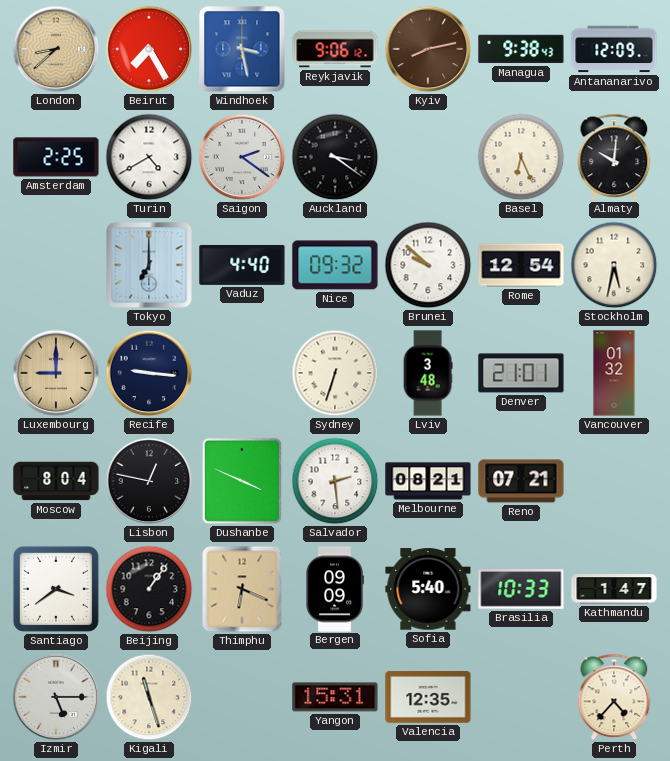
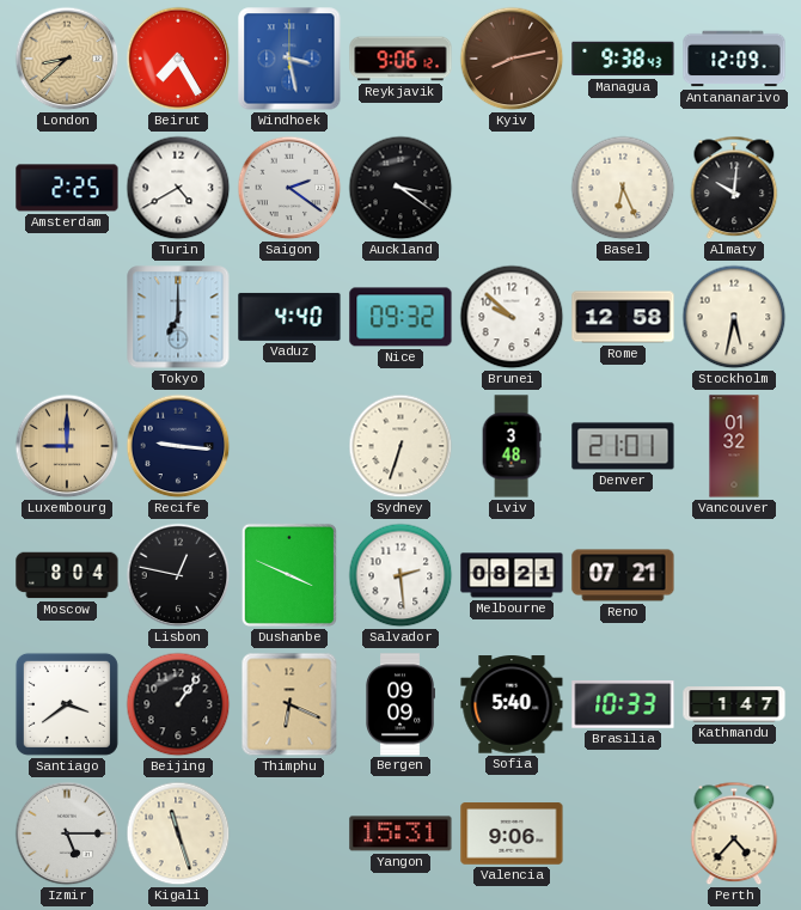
Rome: 12:54 -> 12:58 (623, 317)
Valencia: 12:35 -> 9:06 (512, 833)
